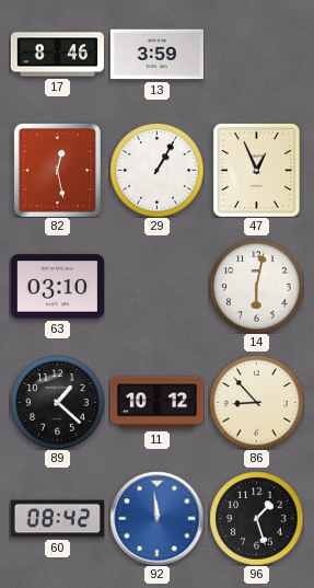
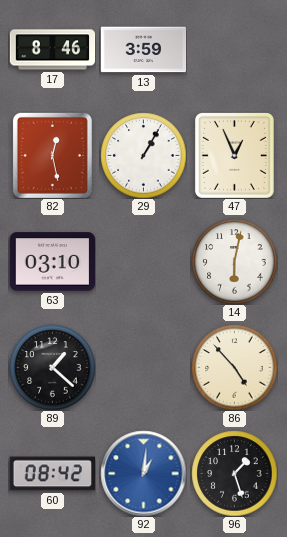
11: 10:12 -> none (156, 403)
86: 8:53 -> 4:53 (234, 367)
92: 11:59 -> 1:01 (143, 473)
